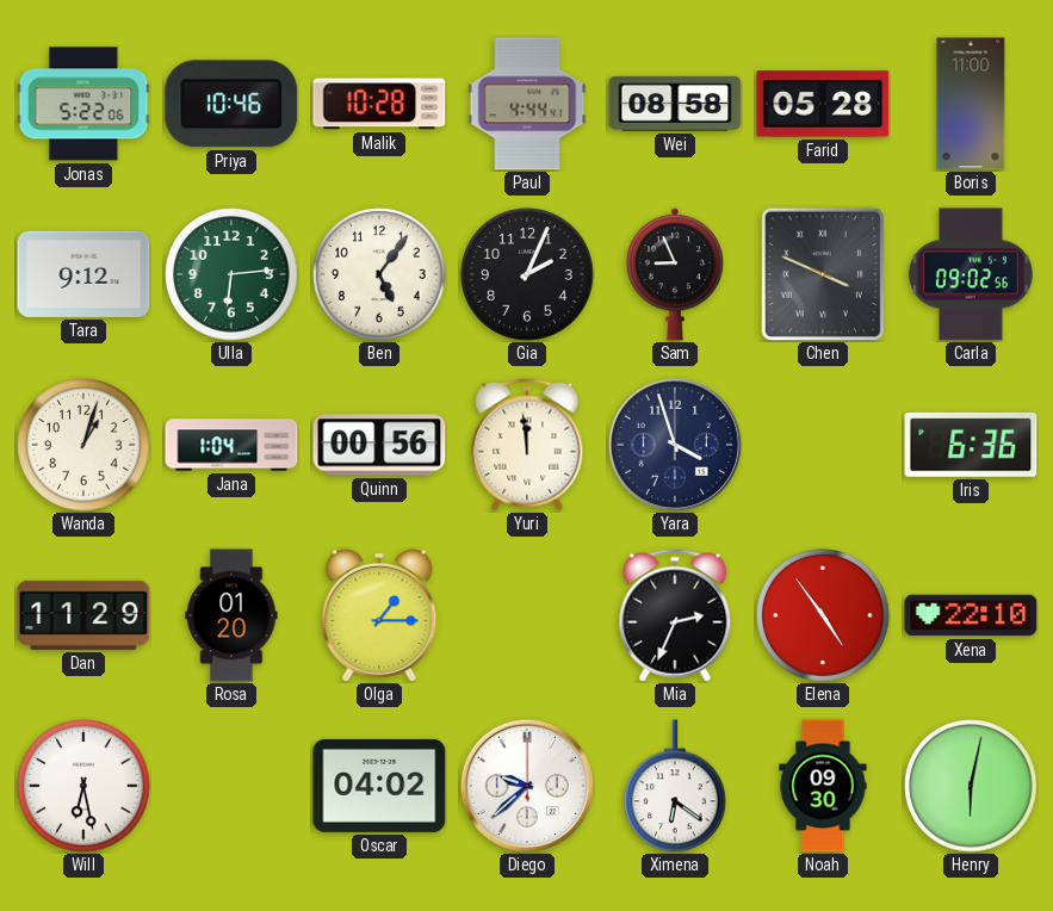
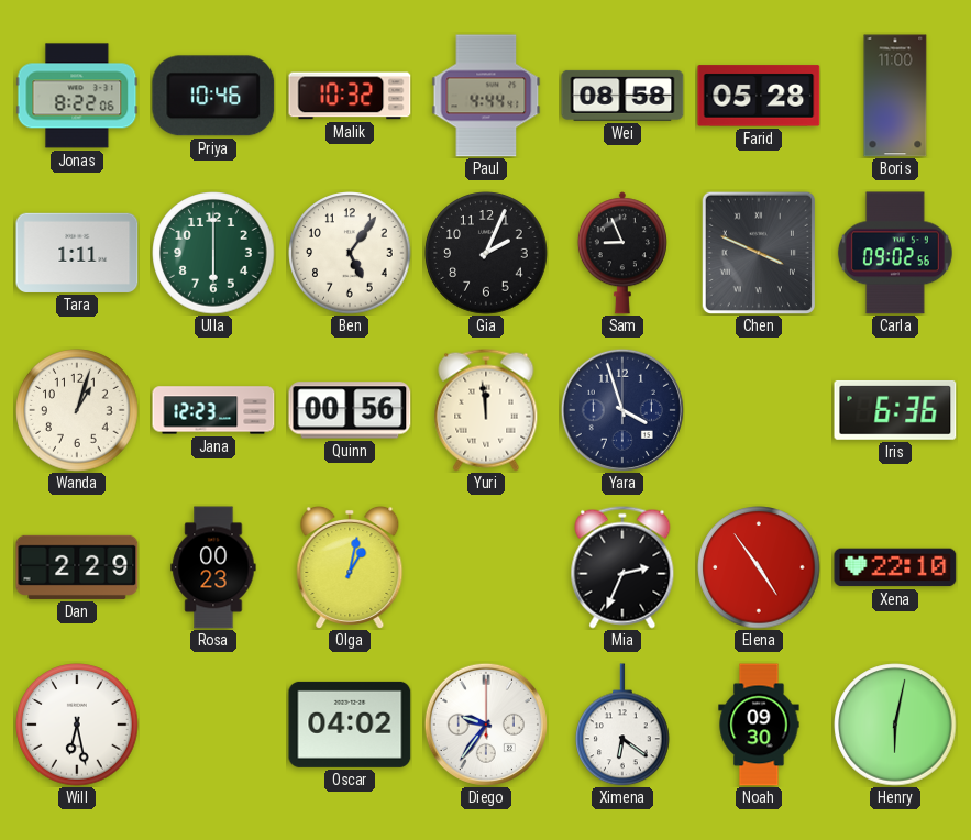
Jonas: 5:22 -> 8:22 (77, 96)
Malik: 10:28 -> 10:32 (350, 96)
Tara: 9:12 -> 1:11 (77, 253)
Ulla: 6:14 -> 6:00 (213, 253)
Jana: 1:04 -> 12:23 (213, 410)
Dan: 11:29 -> 2:29 (77, 567)
Rosa: 01:20 -> 00:23 (213, 567)
Olga: 1:15 -> 1:02 (350, 567)
Diego: 9:38 -> 9:36 (486, 725)
